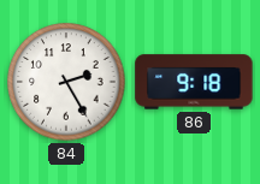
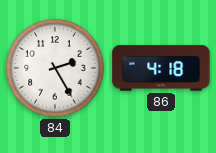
86: 9:18 -> 4:18 (161, 68)
